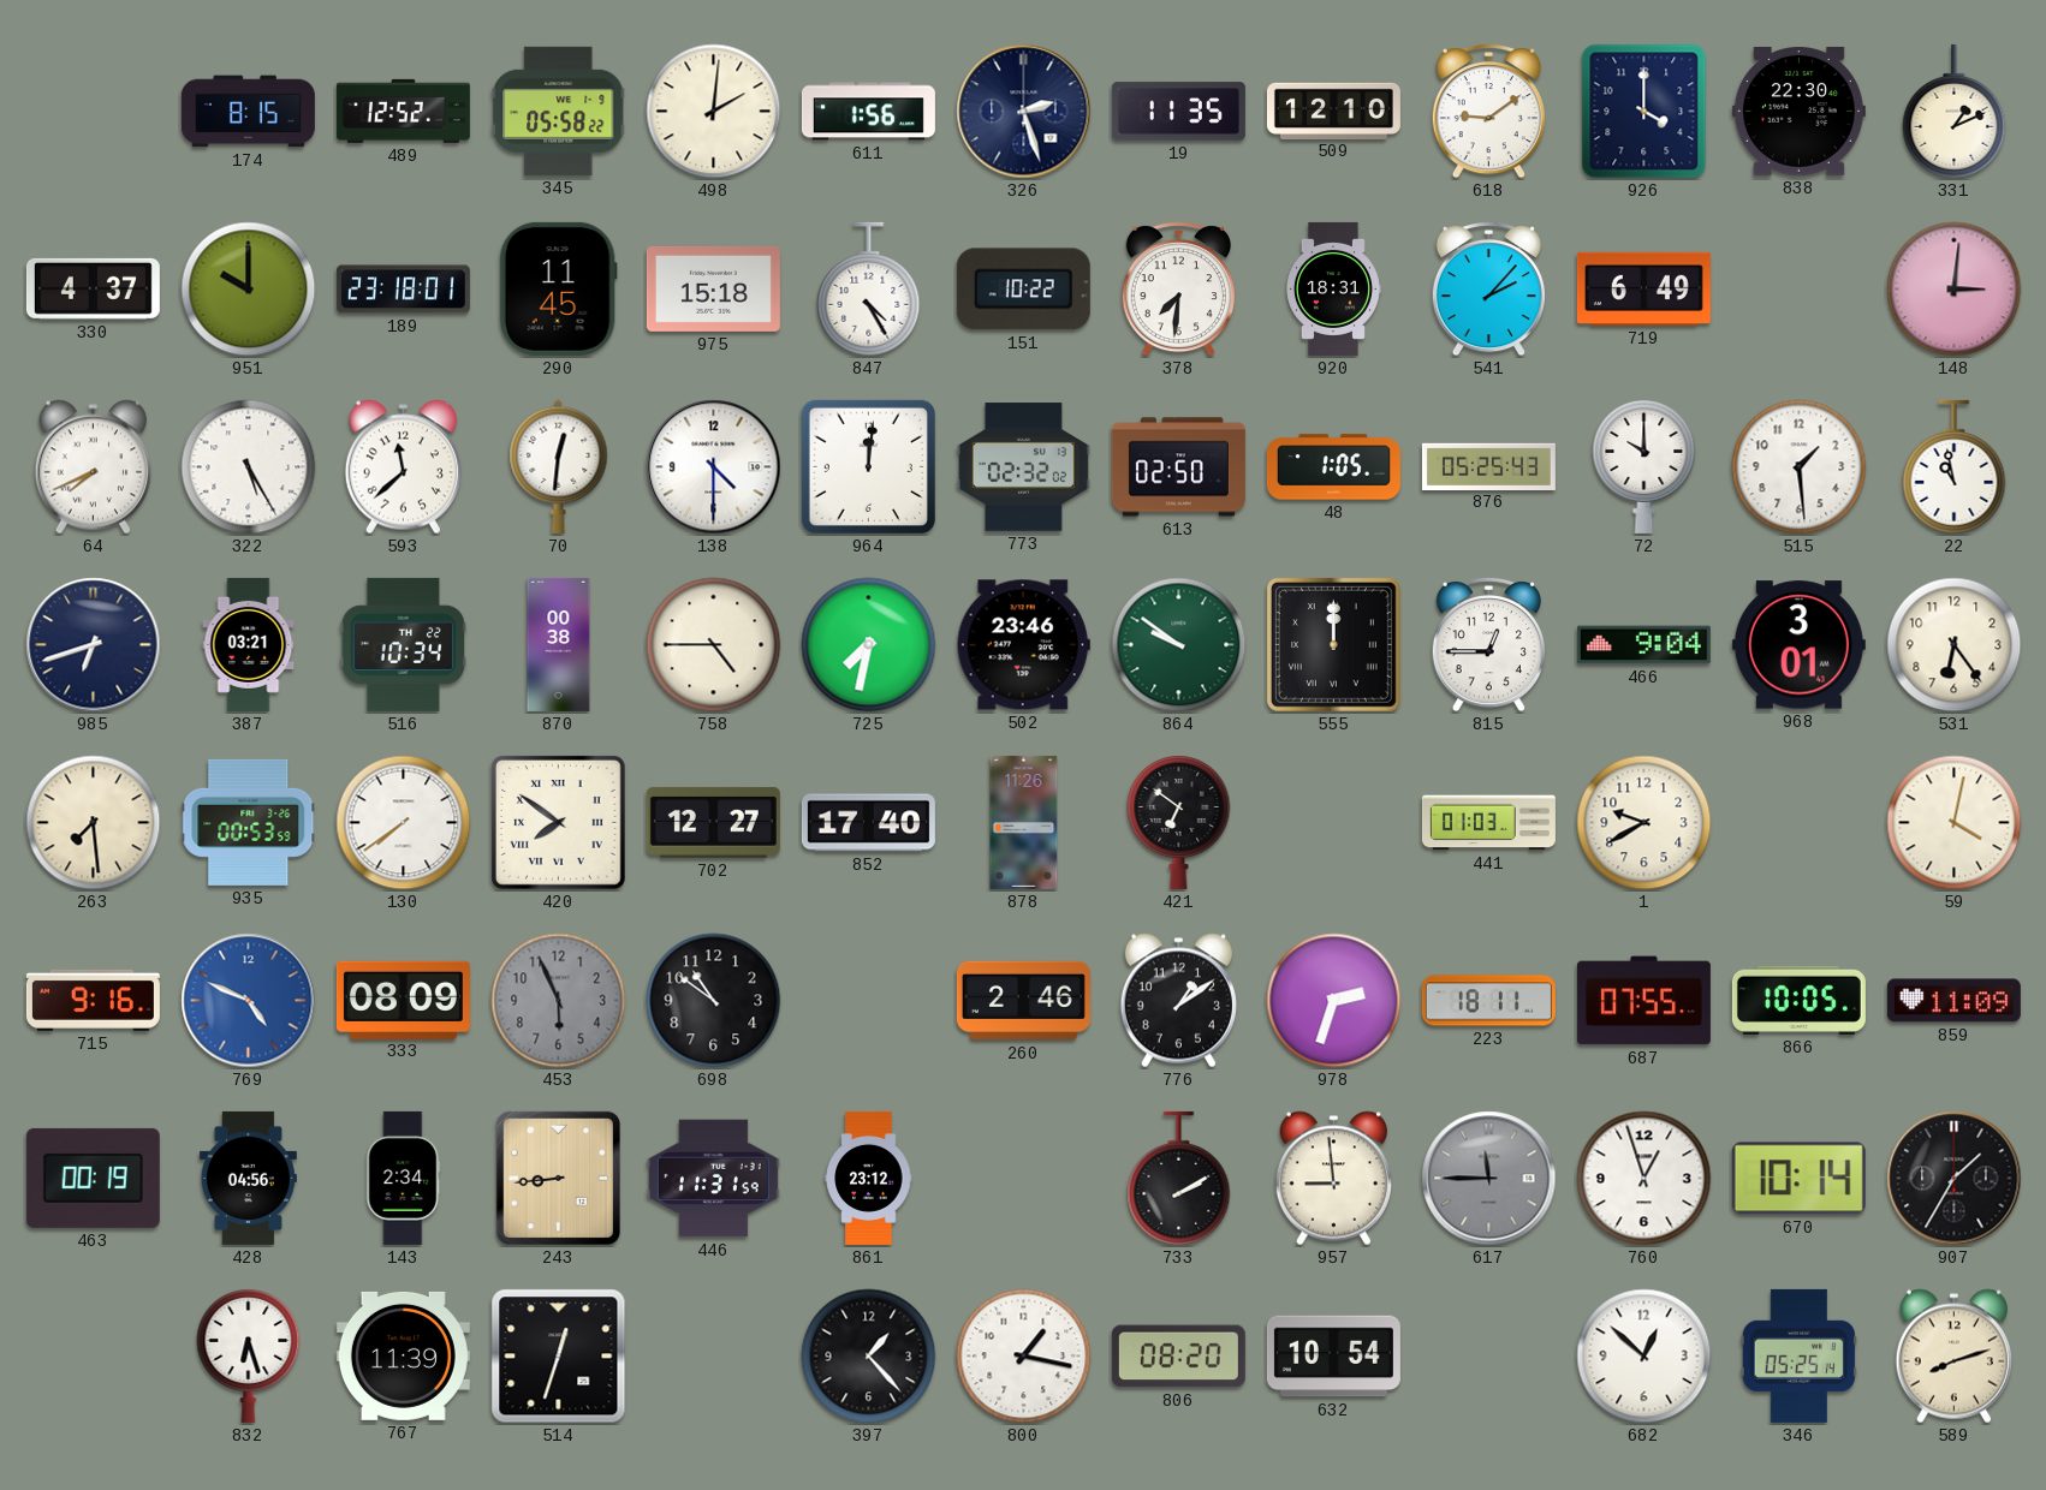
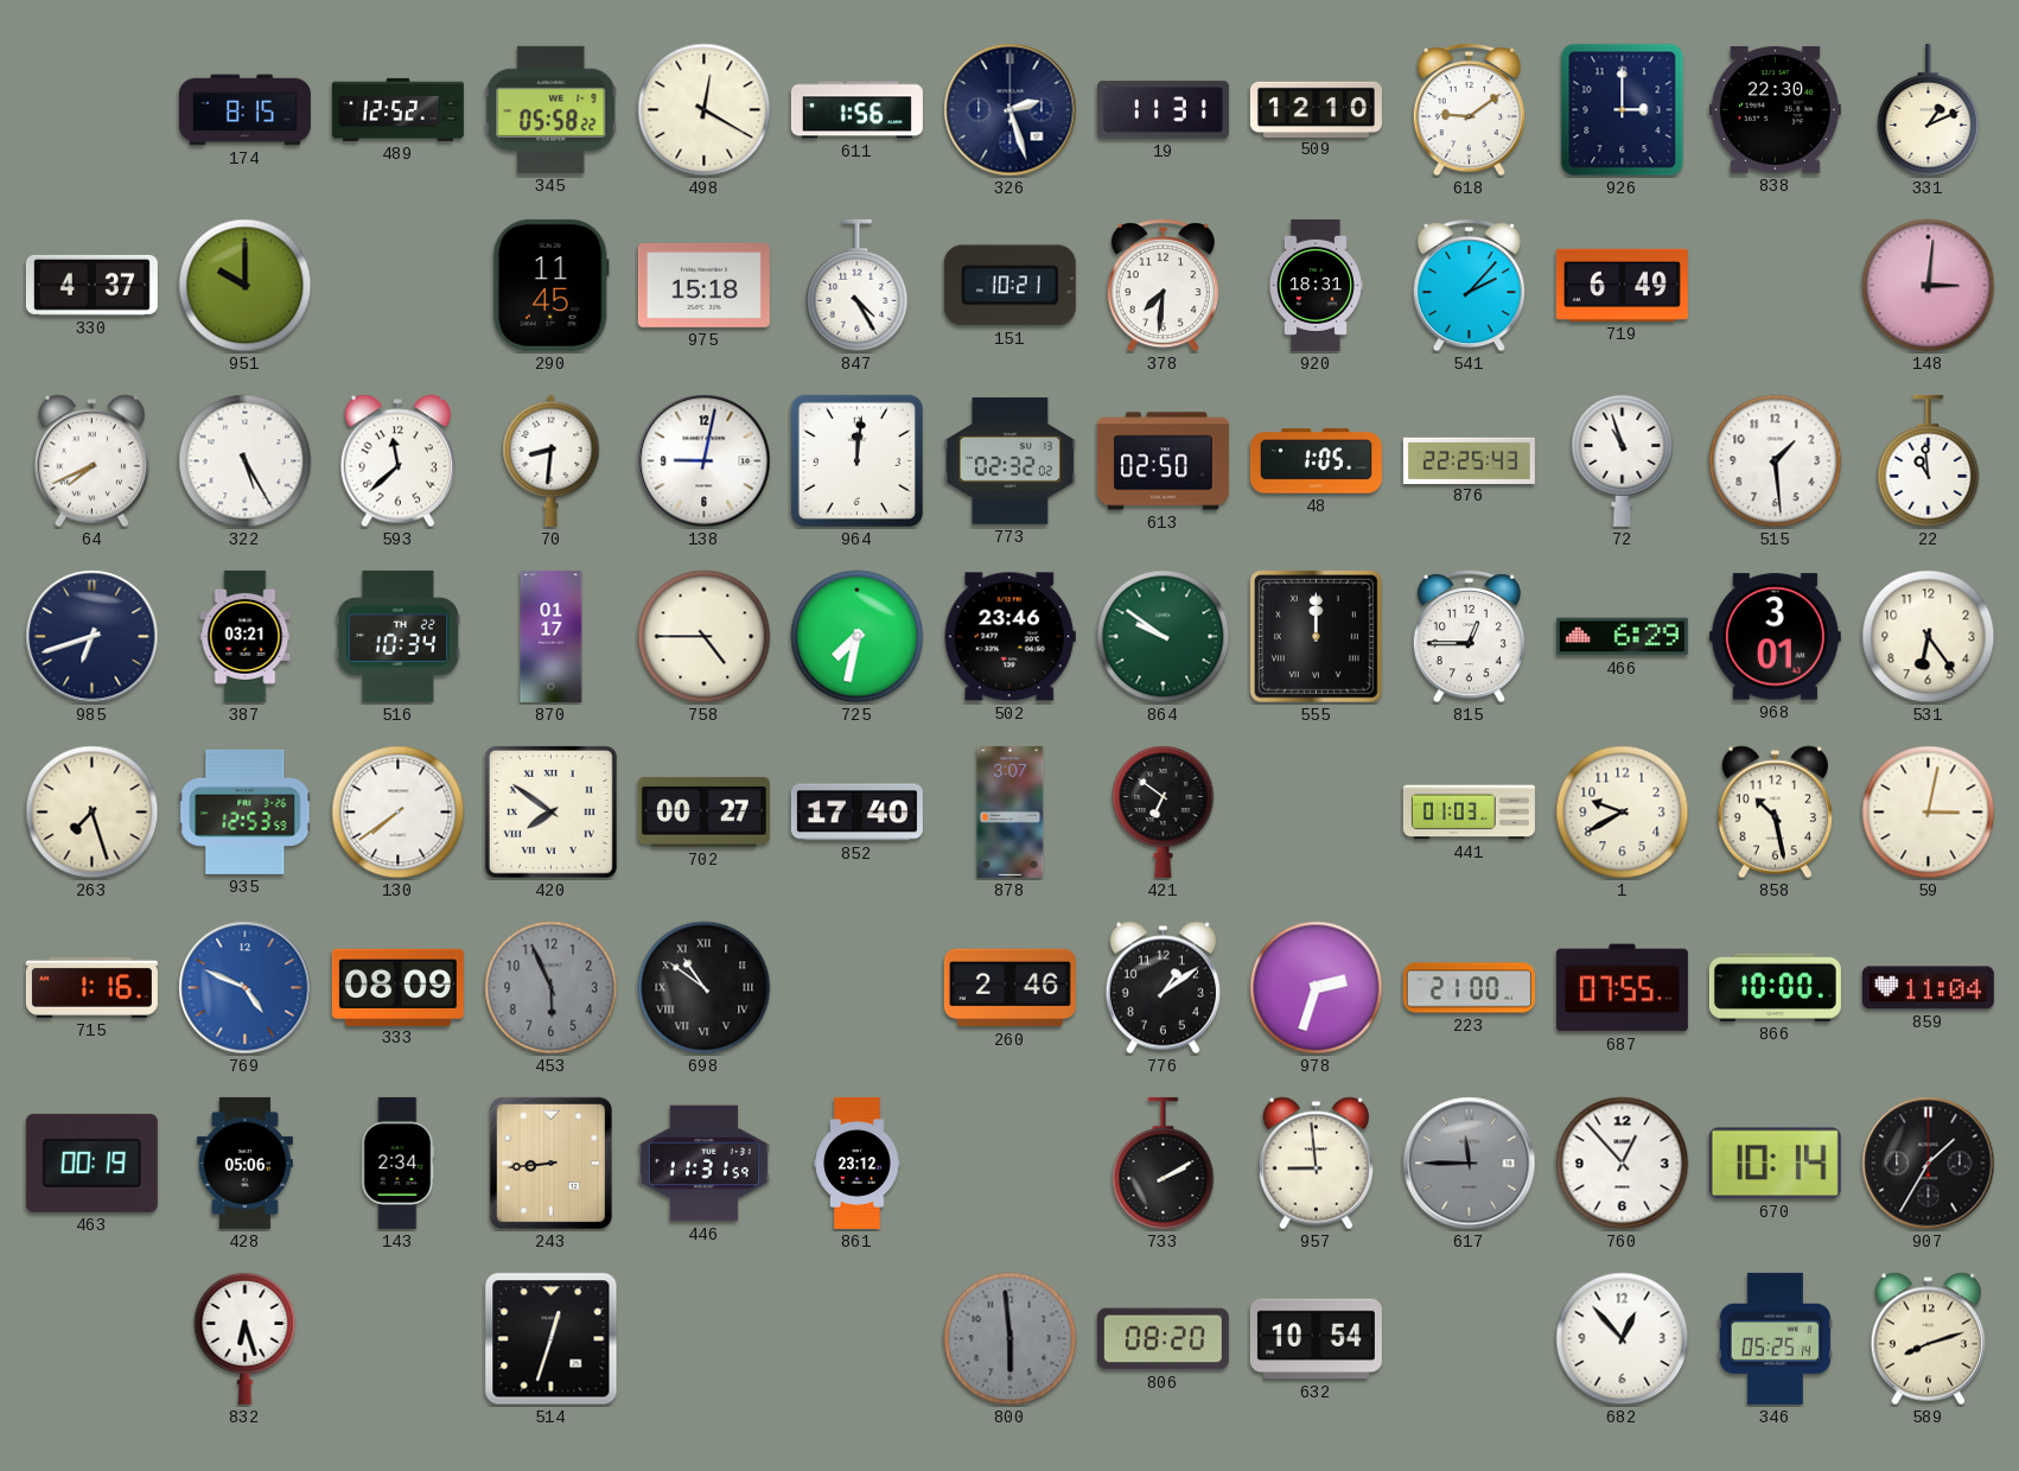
498: 2:01 -> 12:20 (705, 110)
19: 11:35 -> 11:31 (1163, 110)
926: 4:00 -> 3:00 (1623, 110)
189: 23:18 -> none (403, 290)
151: 10:22 -> 10:21 (1009, 286)
70: 12:31 -> 8:31 (552, 460)
138: 4:30 -> 9:02 (705, 461)
876: 05:25 -> 22:25 (1469, 460)
72: 10:00 -> 10:57 (1623, 461)
22: 10:58 -> 10:59 (1929, 461)
870: 00:38 -> 01:17 (552, 636)
466: 9:04 -> 6:29 (1622, 637)
263: 7:29 -> 7:27 (93, 813)
935: 00:53 -> 12:53 (246, 811)
702: 12:27 -> 00:27 (703, 811)
878: 11:26 -> 3:07 (1011, 811)
858: none -> 10:28 (1775, 813)
59: 4:02 -> 3:02 (1929, 813)
715: 9:16 -> 1:16 (91, 987)
698 numerals: Arabic -> Roman (705, 988)
223: 18:11 -> 21:00 (1469, 988)
866: 10:05 -> 10:00 (1775, 987)
859: 11:09 -> 11:04 (1928, 988)
428: 04:56 -> 05:06 (244, 1163)
760: 12:57 -> 12:53 (1623, 1164)
767: 11:39 -> none (403, 1355)
397: 1:23 -> none (869, 1357)
800: 1:17 -> 5:59 (1011, 1339)
800 dial: white -> grey (1011, 1339)
682: 12:52 -> 12:53 (1623, 1339)
